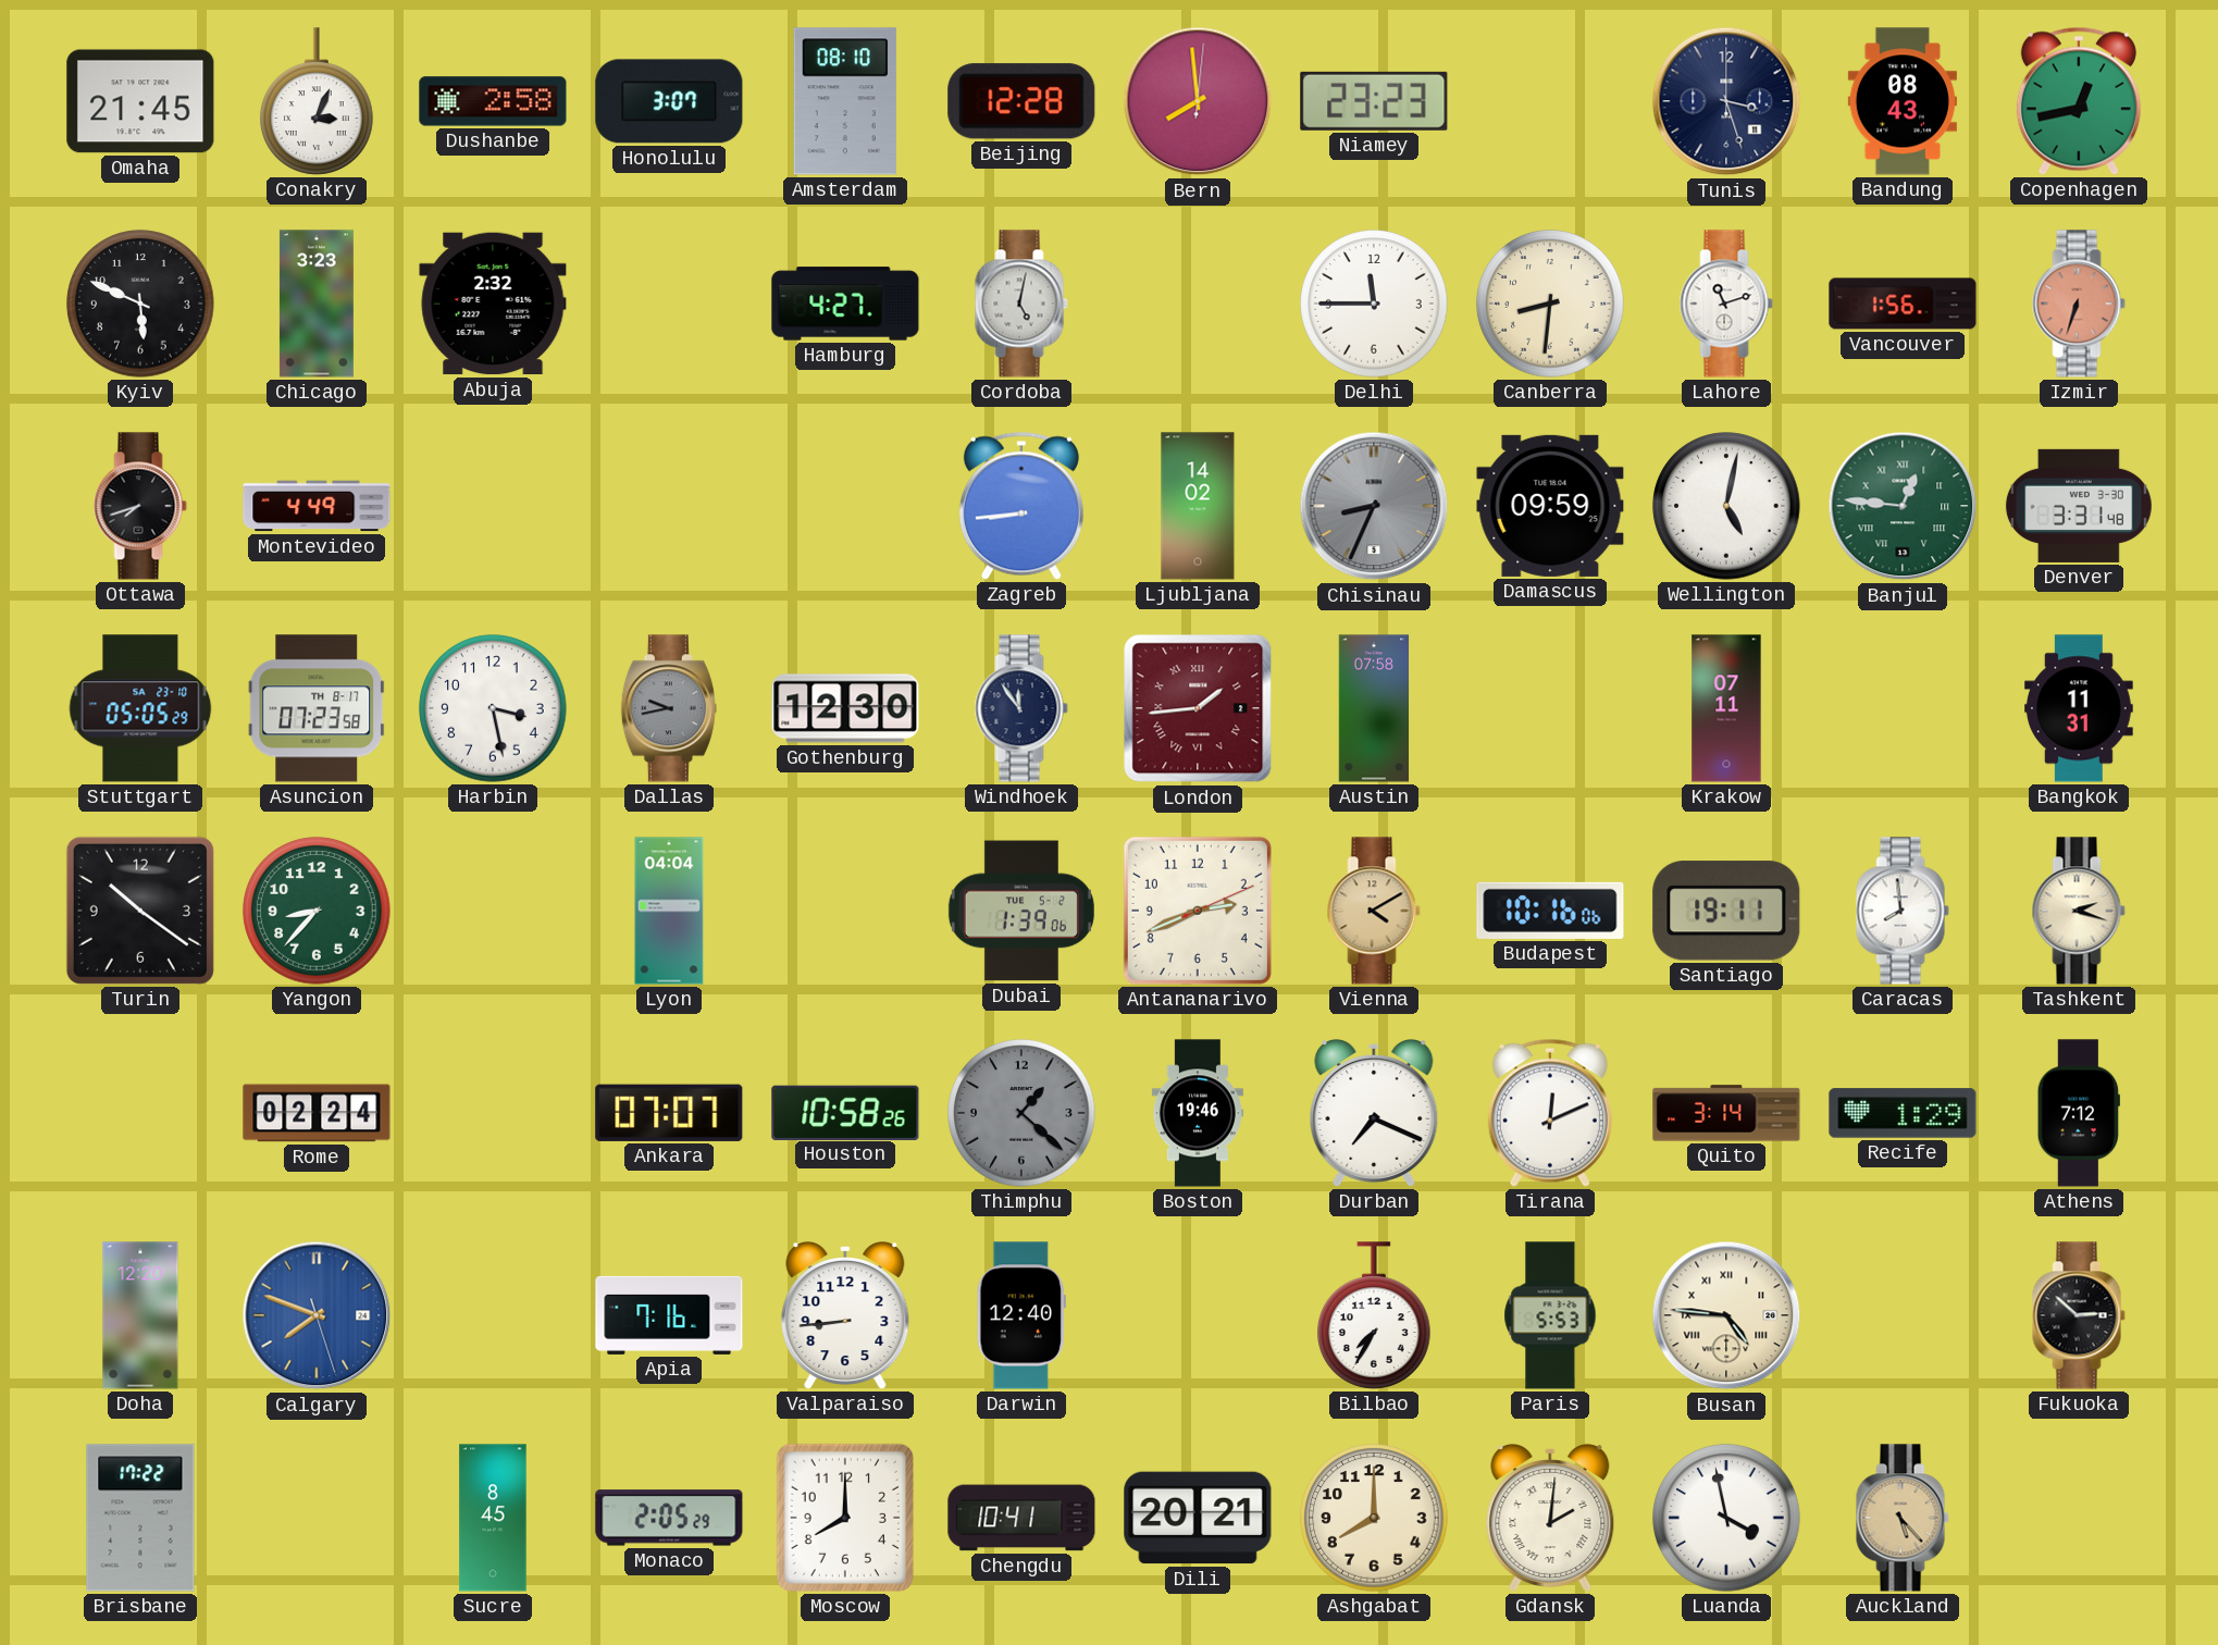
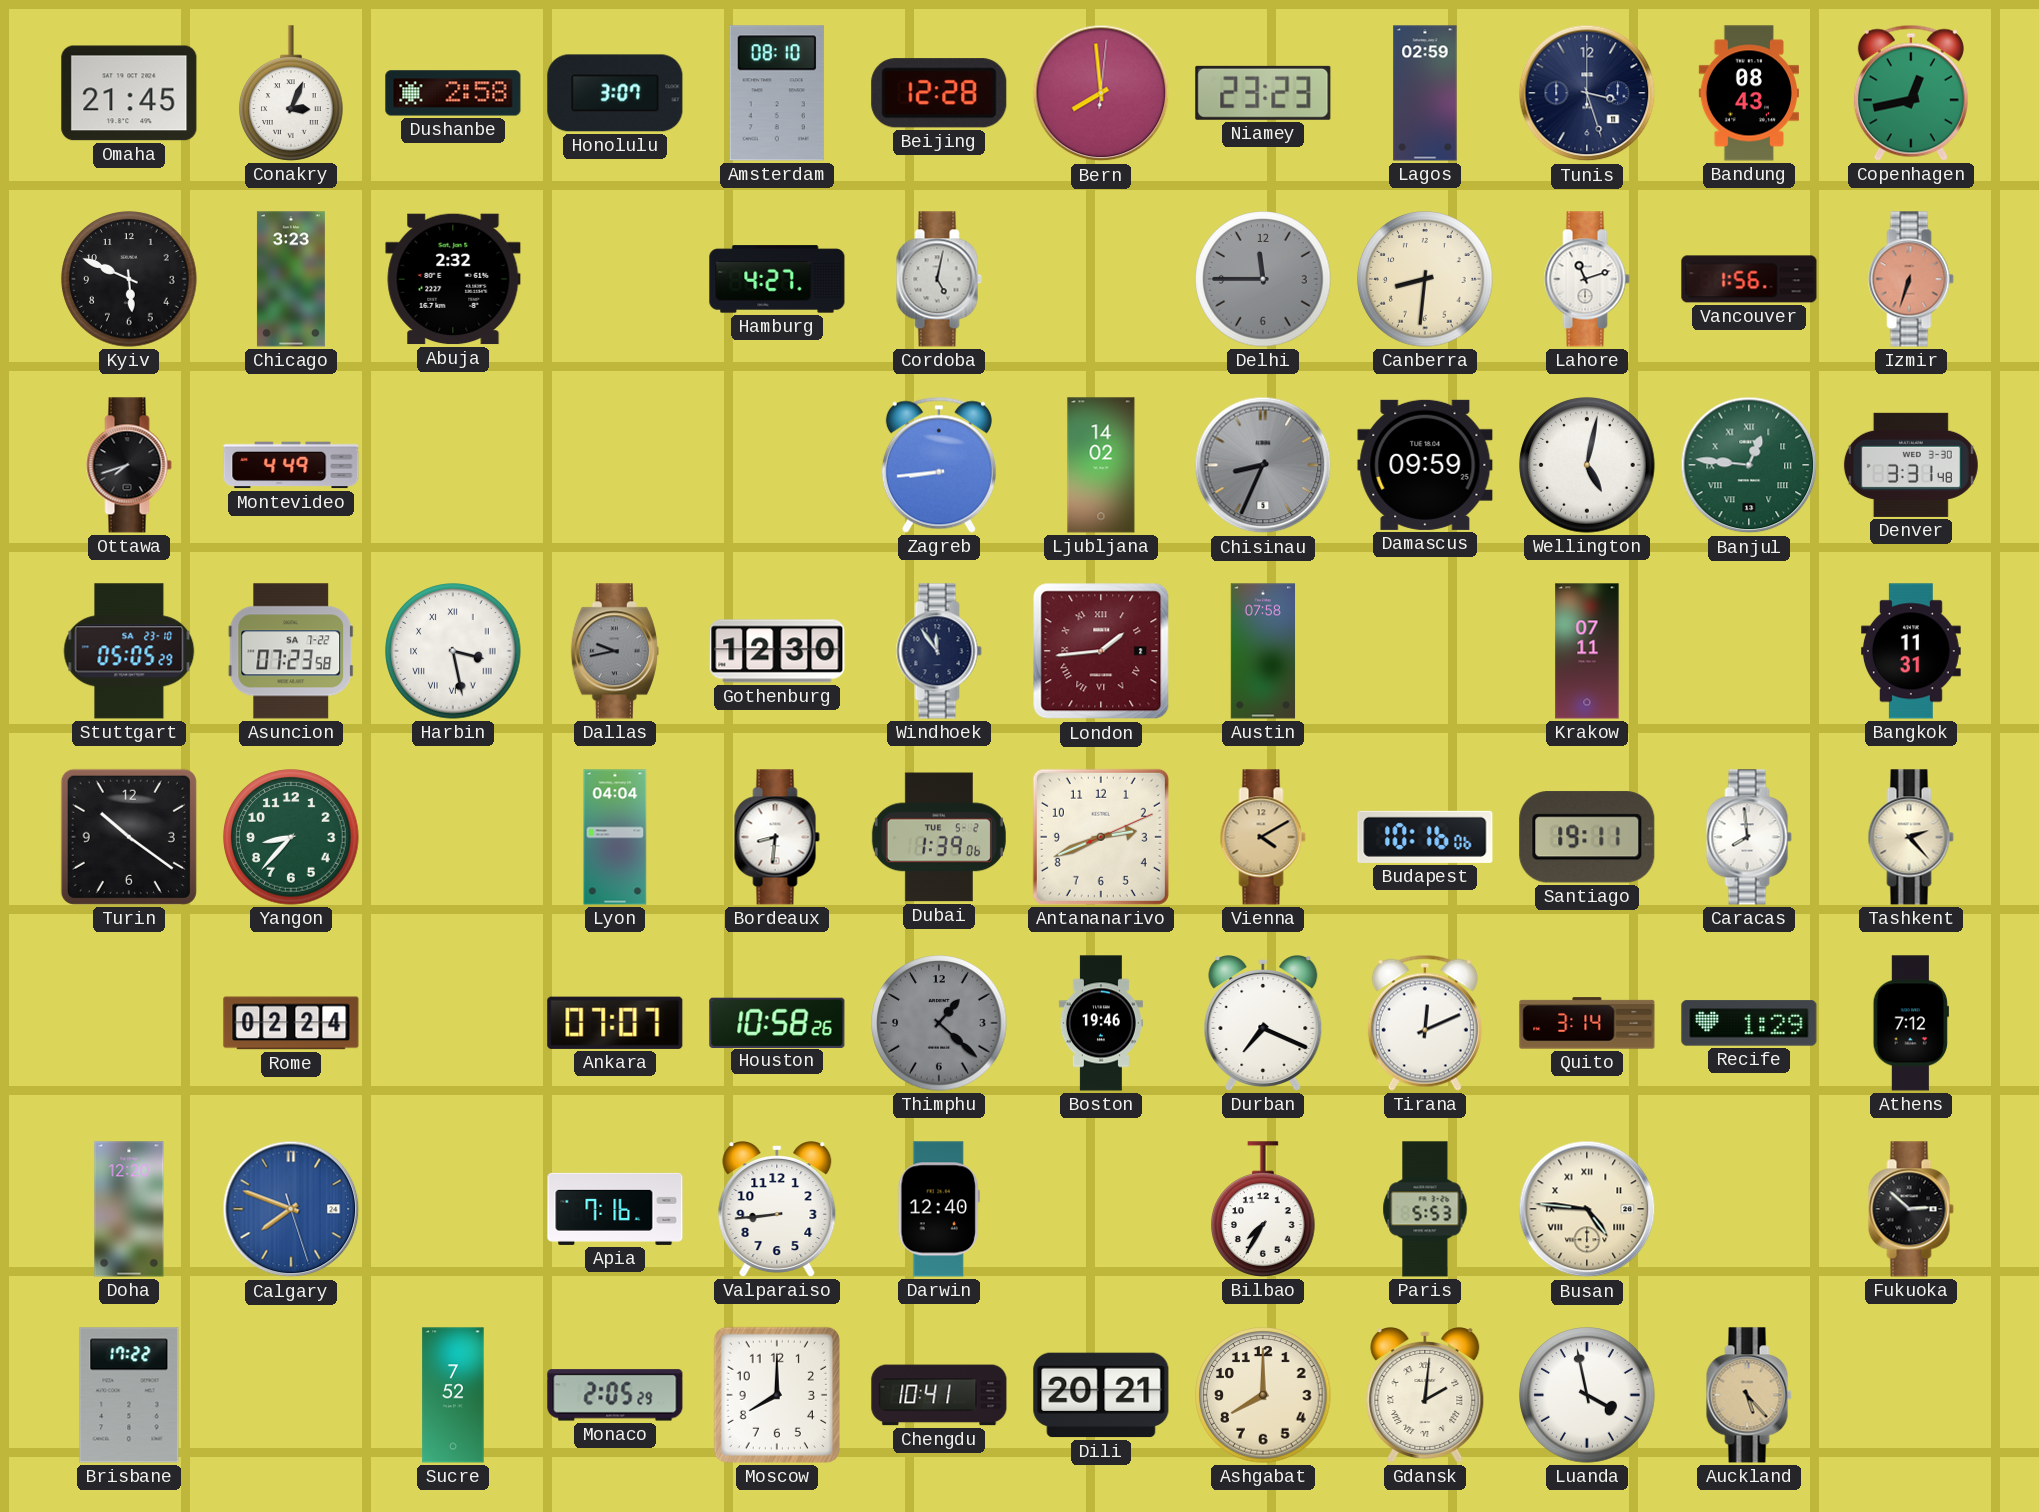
Lagos: none -> 02:59 (1425, 93)
Delhi dial: white -> grey (1263, 279)
Asuncion date: TH 8-17 -> SA 7-22 (291, 651)
Harbin numerals: Arabic -> Roman (453, 651)
Bordeaux: none -> 8:31 (777, 837)
Tashkent: 2:18 -> 2:23 (1911, 837)
Sucre: 8:45 -> 7:52 (453, 1395)
